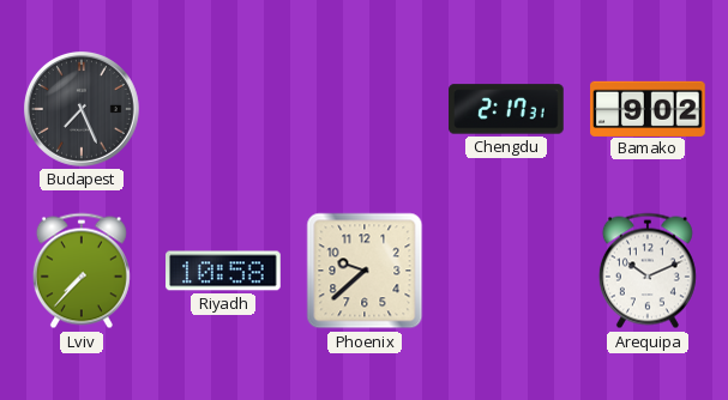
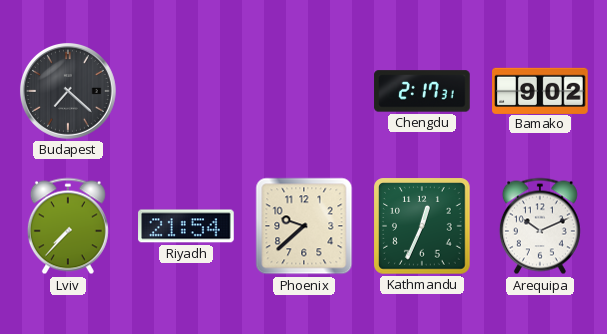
Budapest: 7:26 -> 7:22 (68, 91)
Riyadh: 10:58 -> 21:54 (186, 226)
Kathmandu: none -> 12:34 (422, 226)
